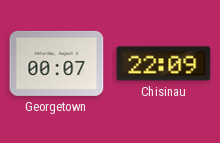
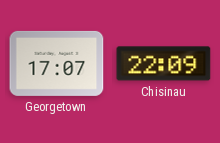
Georgetown: 00:07 -> 17:07 (57, 63)
